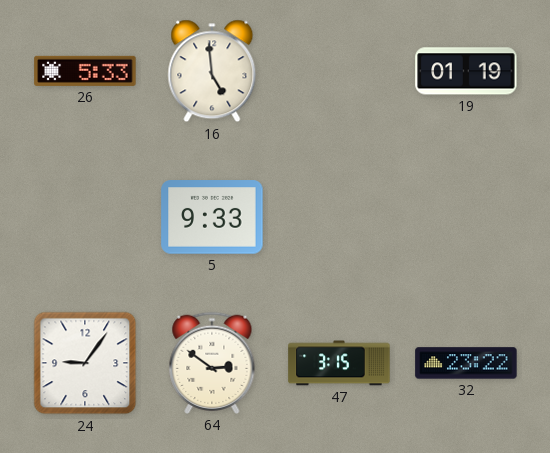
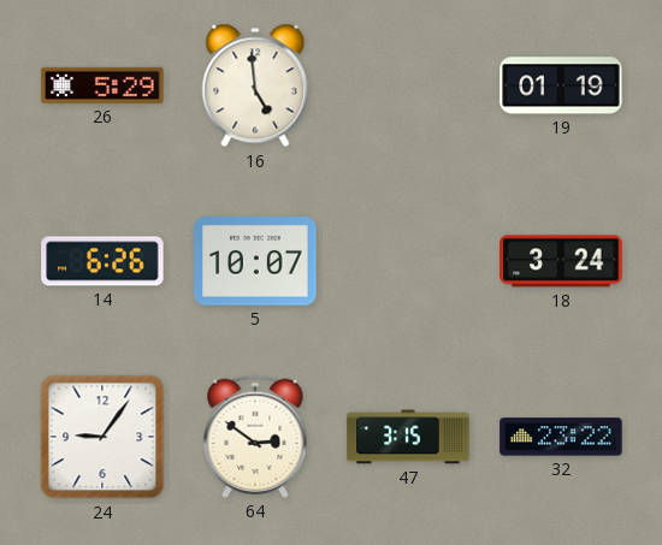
26: 5:33 -> 5:29 (102, 85)
14: none -> 6:26 (102, 261)
5: 9:33 -> 10:07 (255, 261)
18: none -> 3:24 (561, 261)
